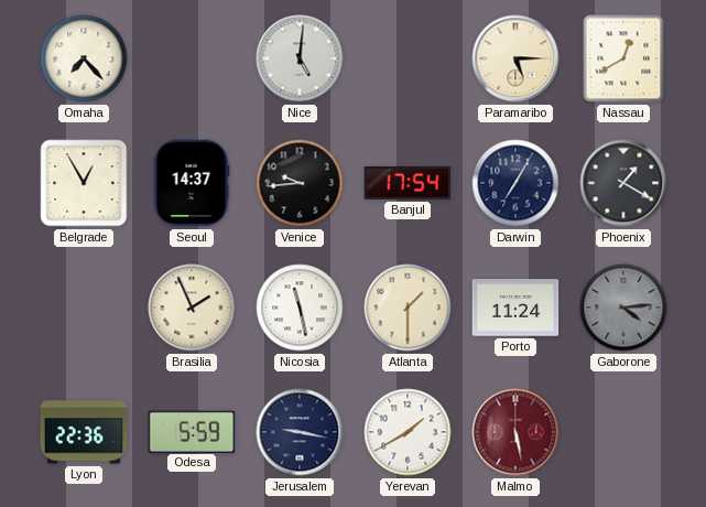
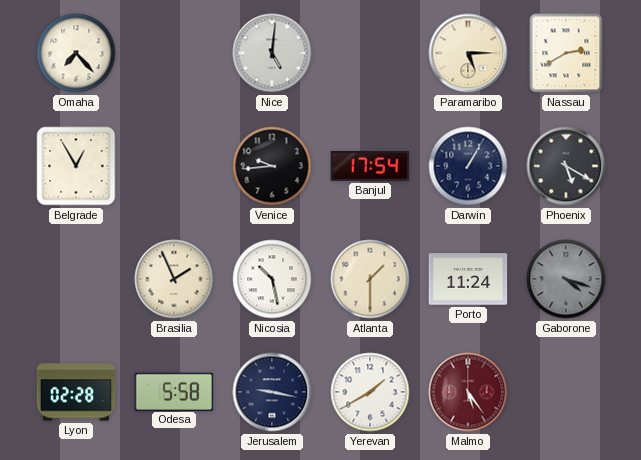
Nassau: 12:40 -> 2:40 (566, 53)
Seoul: 14:37 -> none (192, 183)
Darwin: 7:05 -> 1:05 (468, 166)
Phoenix: 1:20 -> 5:20 (566, 166)
Nicosia: 11:28 -> 10:28 (272, 279)
Gaborone: 4:14 -> 4:18 (566, 279)
Lyon: 22:36 -> 02:28 (76, 392)
Odesa: 5:59 -> 5:58 (174, 391)
Malmo: 5:28 -> 5:24 (468, 392)
